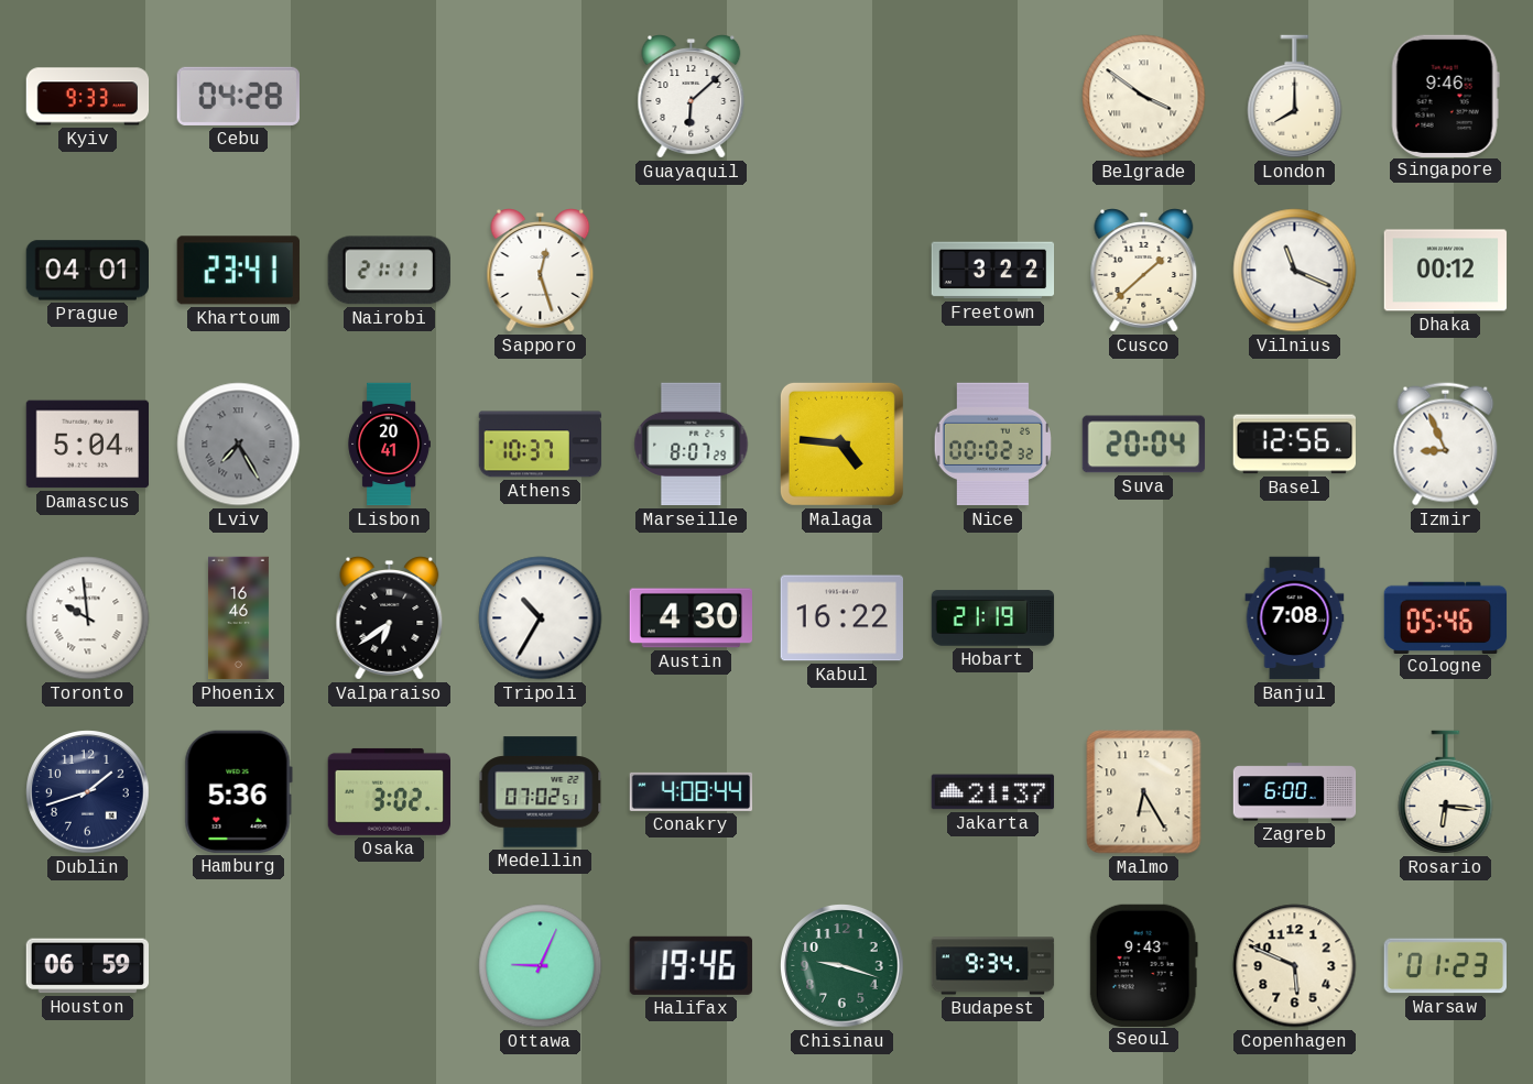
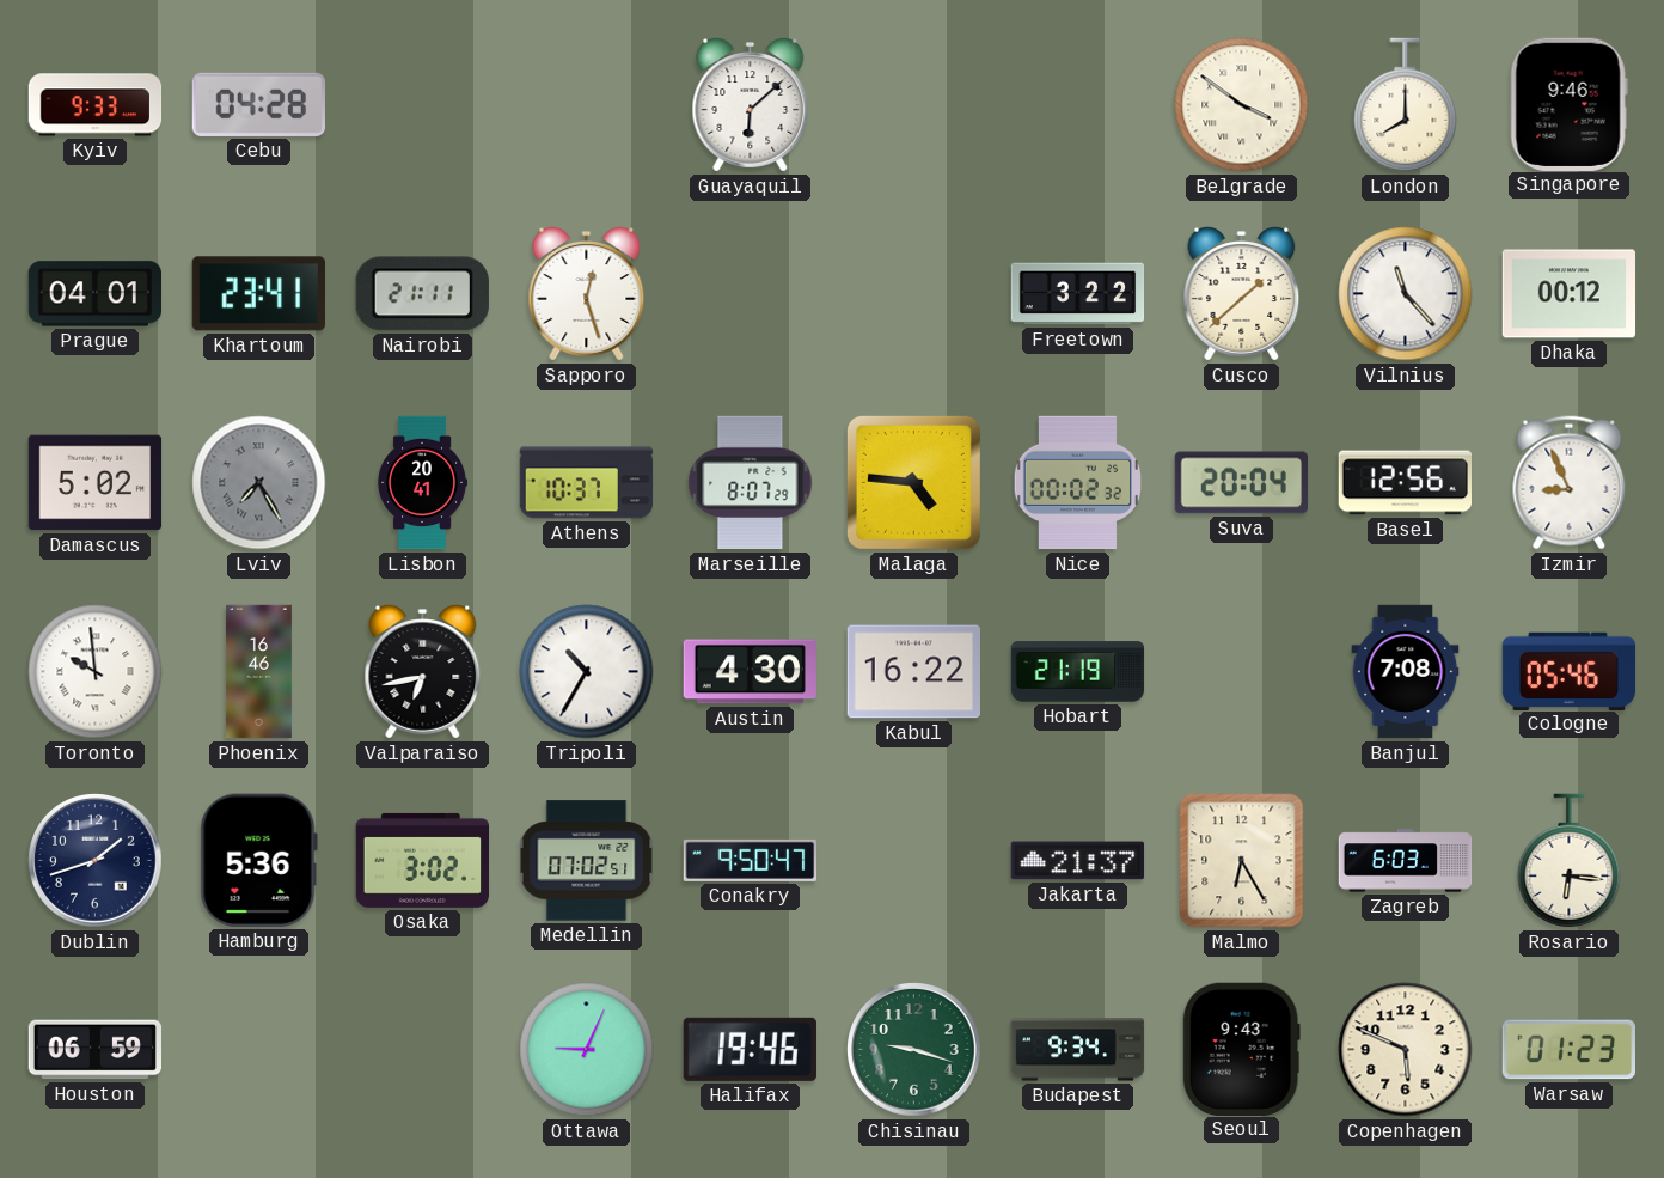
Vilnius: 11:19 -> 11:23 (1406, 294)
Damascus: 5:04 -> 5:02 (96, 483)
Valparaiso: 6:39 -> 6:43 (423, 672)
Conakry: 4:08 -> 9:50 (751, 860)
Zagreb: 6:00 -> 6:03 (1406, 861)
